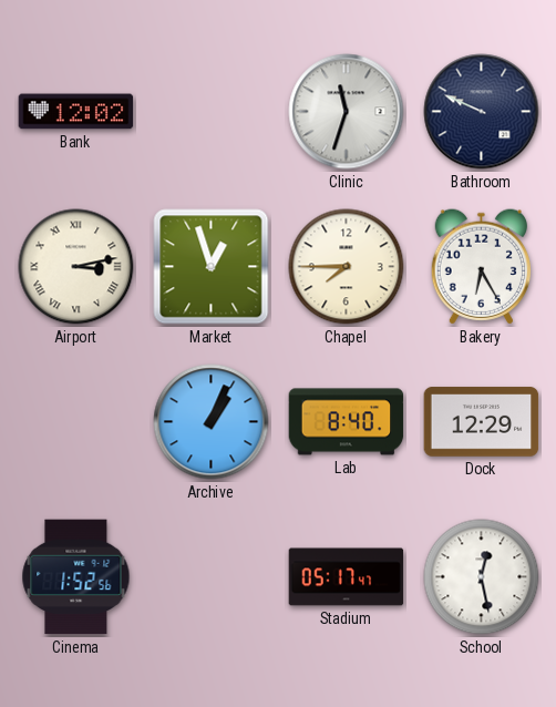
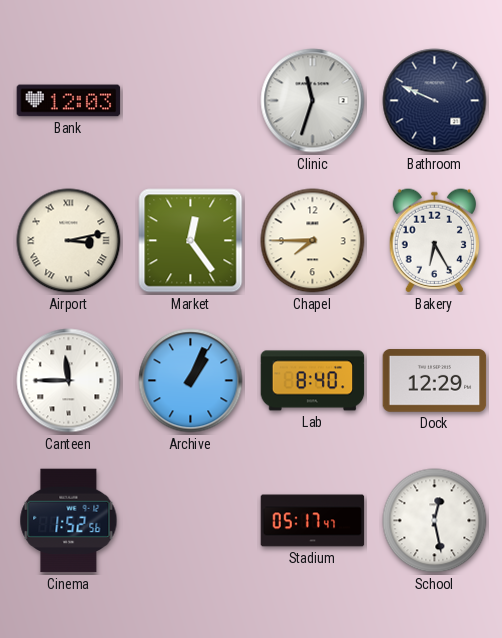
Bank: 12:02 -> 12:03 (69, 101)
Market: 12:57 -> 12:24 (191, 241)
Canteen: none -> 11:45 (69, 381)
